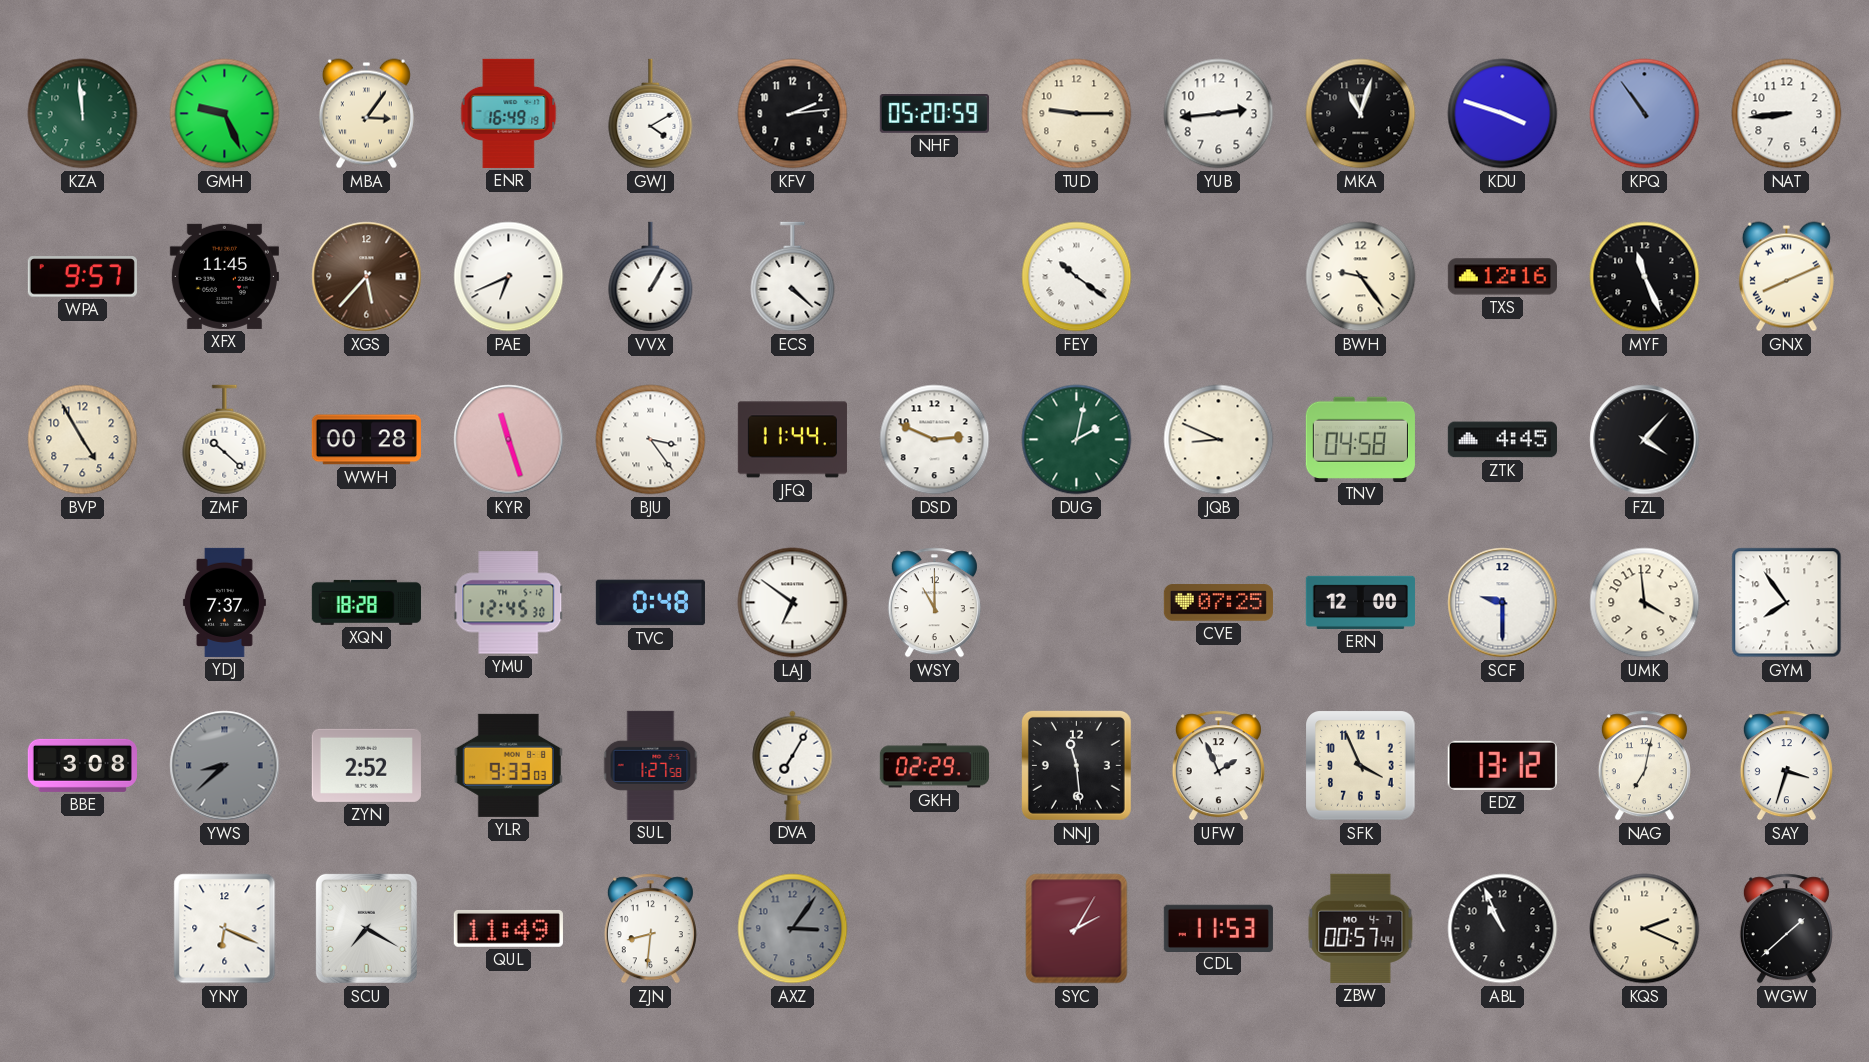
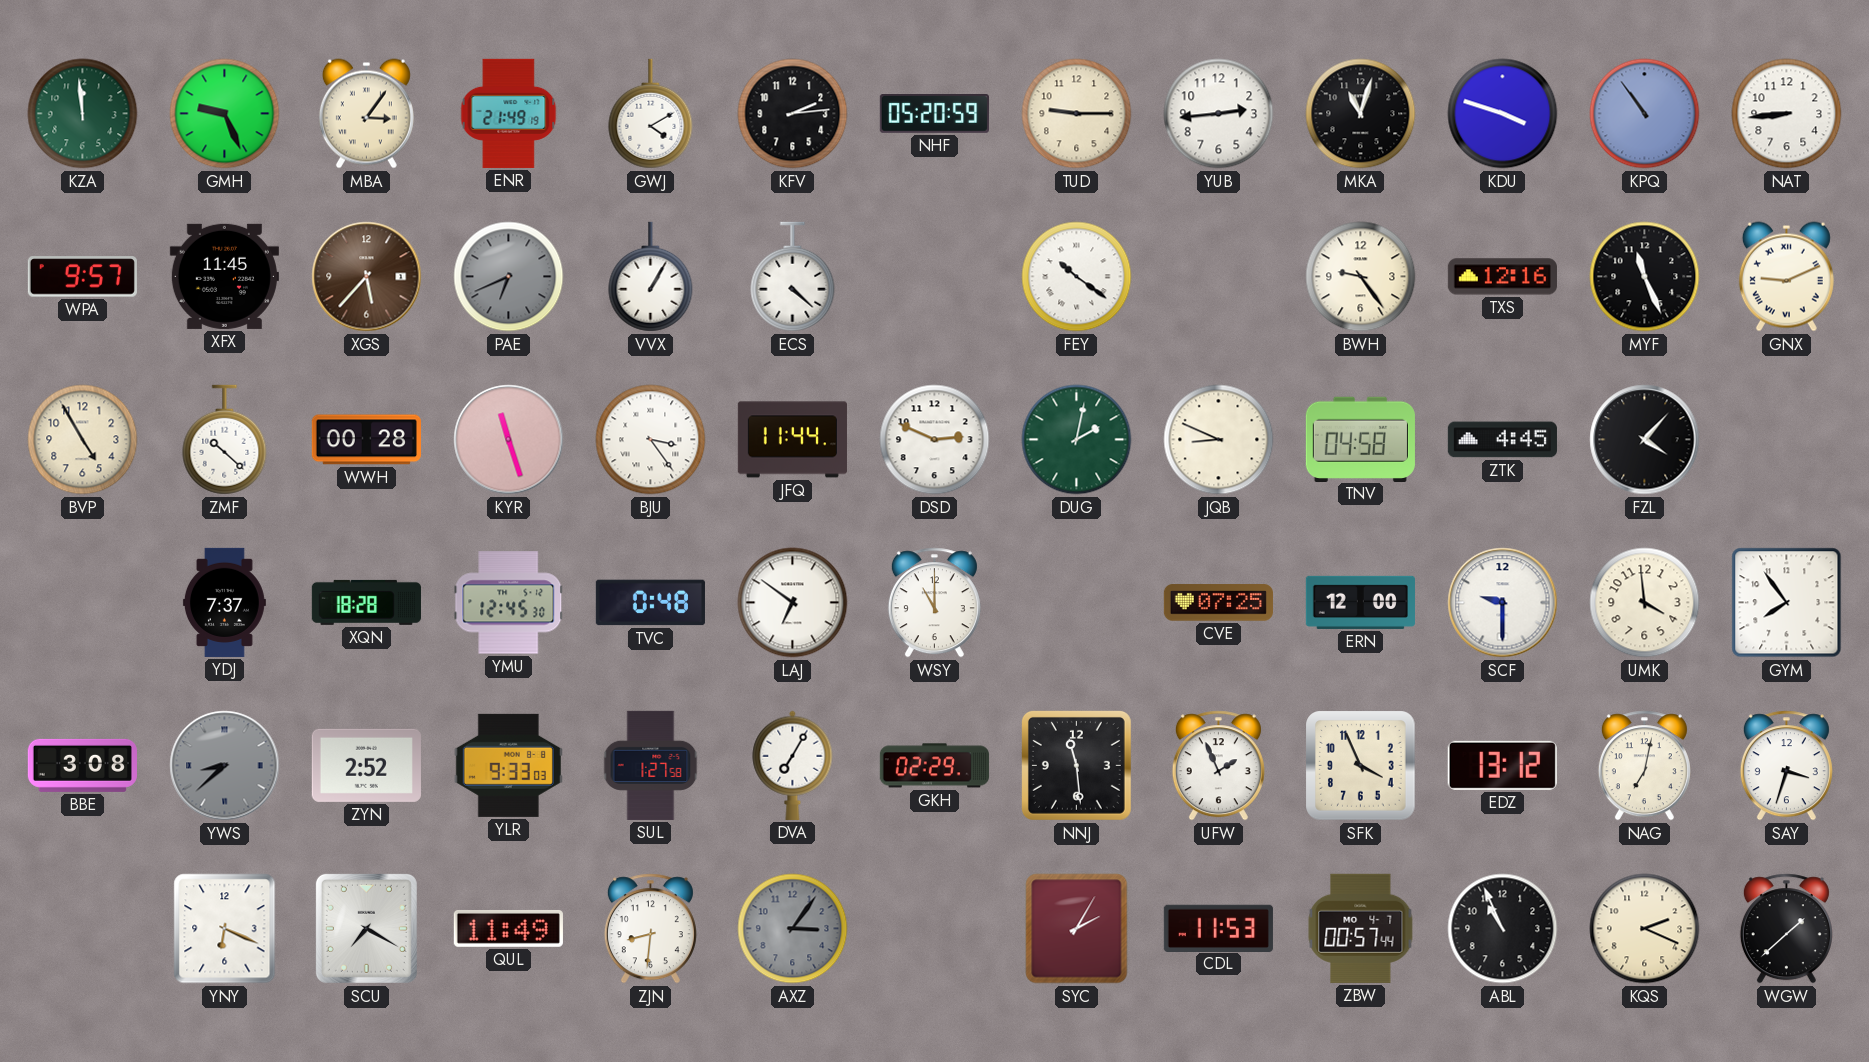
ENR: 16:49 -> 21:49 (509, 113)
PAE dial: white -> grey (509, 277)
GNX: 8:11 -> 9:11 (1786, 277)
